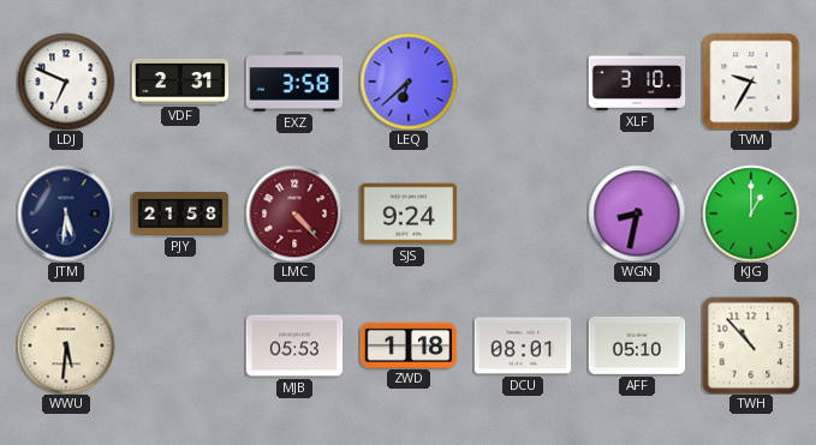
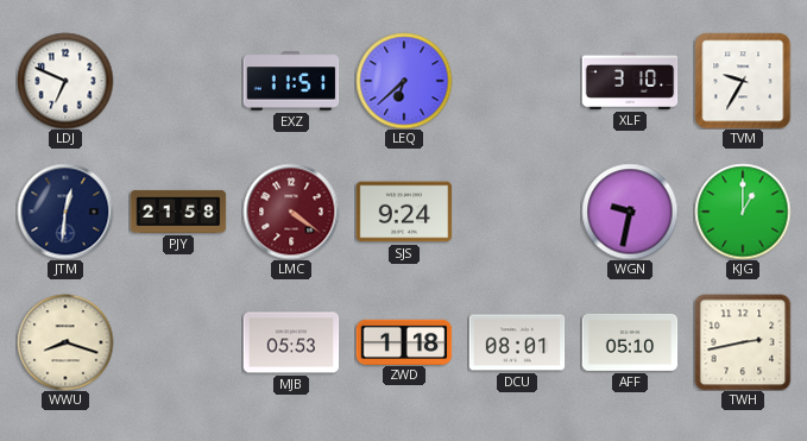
VDF: 2:31 -> none (180, 82)
EXZ: 3:58 -> 11:51 (291, 81)
JTM: 5:31 -> 12:31 (65, 212)
LMC: 4:23 -> 4:21 (291, 212)
WGN: 8:32 -> 9:32 (630, 212)
WWU: 5:31 -> 8:18 (65, 342)
TWH: 10:53 -> 2:43 (743, 342)
